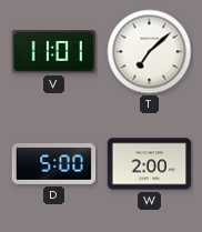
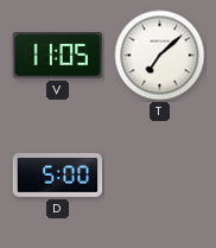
V: 11:01 -> 11:05 (58, 56)
W: 2:00 -> none (150, 164)
